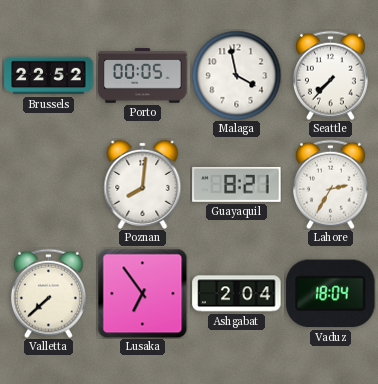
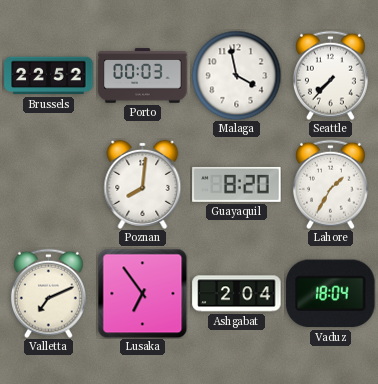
Porto: 00:05 -> 00:03 (143, 76)
Guayaquil: 8:21 -> 8:20 (237, 184)
Lahore: 2:35 -> 1:35 (330, 184)
Valletta: 7:38 -> 7:11 (48, 293)
